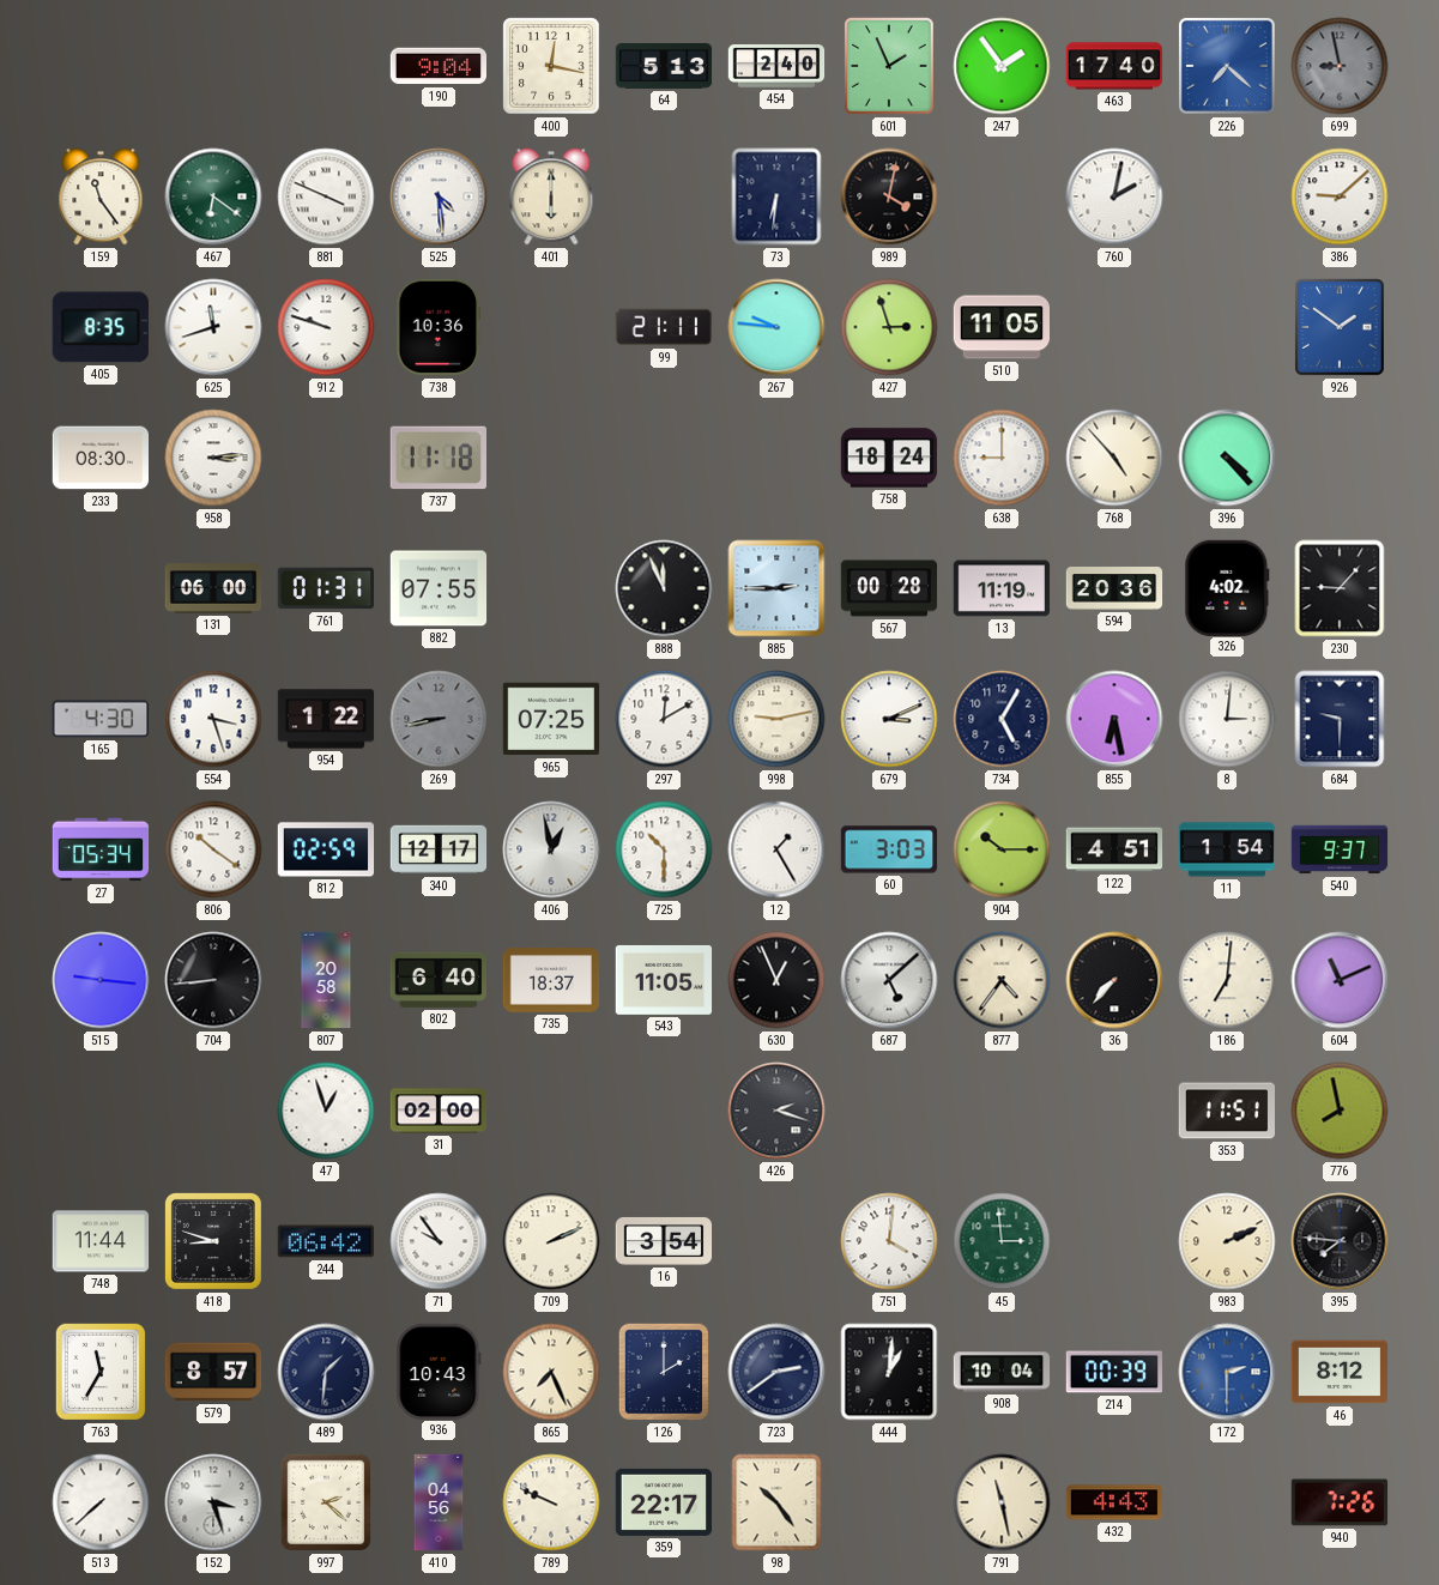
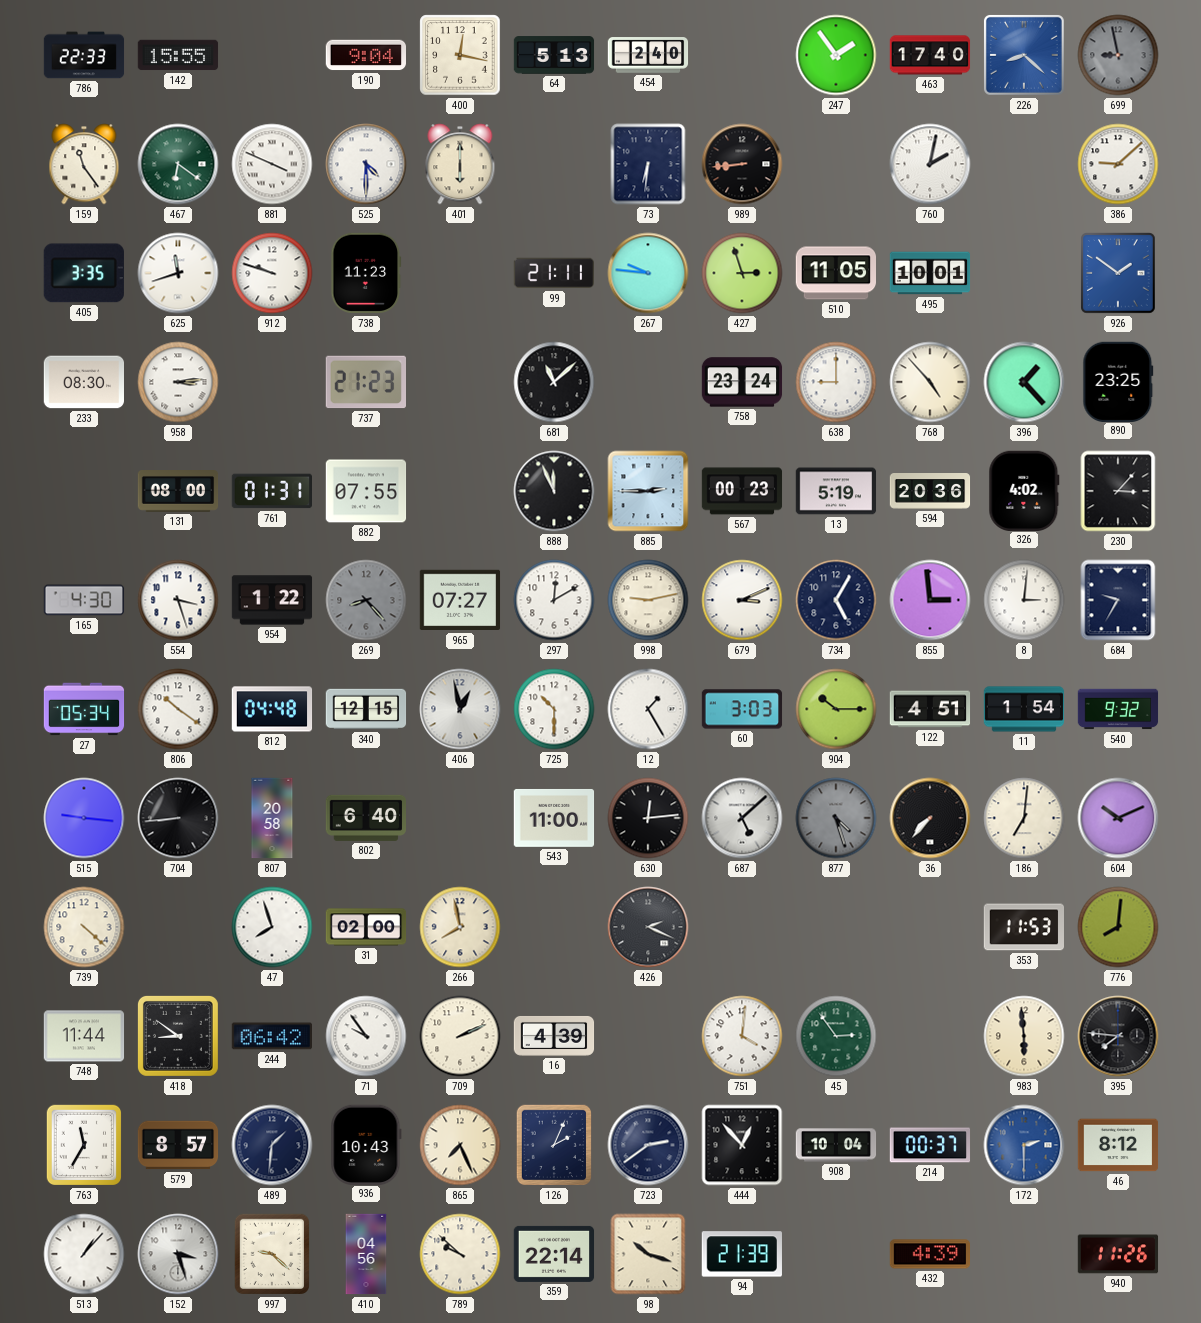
786: none -> 22:33 (84, 55)
142: none -> 15:55 (178, 55)
601: 1:56 -> none (889, 66)
226: 7:22 -> 8:22 (1024, 55)
525: 4:29 -> 4:30 (366, 164)
989: 4:02 -> 8:44 (742, 164)
405: 8:35 -> 3:35 (84, 273)
738: 10:36 -> 11:23 (366, 273)
495: none -> 10:01 (930, 273)
737: 11:18 -> 21:23 (365, 382)
681: none -> 11:08 (554, 382)
758: 18:24 -> 23:24 (742, 382)
396: 4:23 -> 1:23 (1024, 382)
890: none -> 23:25 (1118, 381)
131: 06:00 -> 08:00 (178, 492)
567: 00:28 -> 00:23 (742, 491)
13: 11:19 -> 5:19 (836, 491)
230: 9:07 -> 3:07 (1118, 491)
269: 8:43 -> 8:23 (366, 600)
965: 07:25 -> 07:27 (460, 600)
855: 6:28 -> 2:59 (930, 600)
684: 9:30 -> 9:35 (1118, 600)
812: 02:59 -> 04:48 (272, 709)
340: 12:17 -> 12:15 (366, 709)
540: 9:37 -> 9:32 (1118, 709)
735: 18:37 -> none (551, 980)
543: 11:05 -> 11:00 (554, 818)
630: 12:56 -> 12:14 (648, 818)
877: 4:36 -> 4:27 (836, 818)
877 dial: cream -> grey (836, 818)
604: 11:11 -> 10:11 (1118, 818)
739: none -> 4:22 (84, 927)
47: 12:57 -> 7:57 (272, 927)
266: none -> 7:58 (460, 927)
426: 2:18 -> 2:19 (648, 927)
353: 11:51 -> 11:53 (1023, 927)
776: 7:58 -> 8:01 (1118, 927)
418: 8:48 -> 8:51 (178, 1036)
16: 3:54 -> 4:39 (554, 1036)
45: 2:59 -> 2:54 (836, 1036)
983: 2:11 -> 5:59 (1024, 1036)
126: 2:00 -> 2:04 (553, 1145)
444: 1:01 -> 12:53 (742, 1145)
214: 00:39 -> 00:37 (930, 1145)
513: 7:38 -> 1:07 (84, 1254)
997: 2:22 -> 9:22 (271, 1254)
789: 9:49 -> 9:52 (460, 1254)
359: 22:17 -> 22:14 (554, 1254)
98: 10:24 -> 10:18 (648, 1254)
94: none -> 21:39 (741, 1254)
791: 11:28 -> none (1002, 1502)
432: 4:43 -> 4:39 (930, 1254)
940: 7:26 -> 11:26 (1118, 1254)
